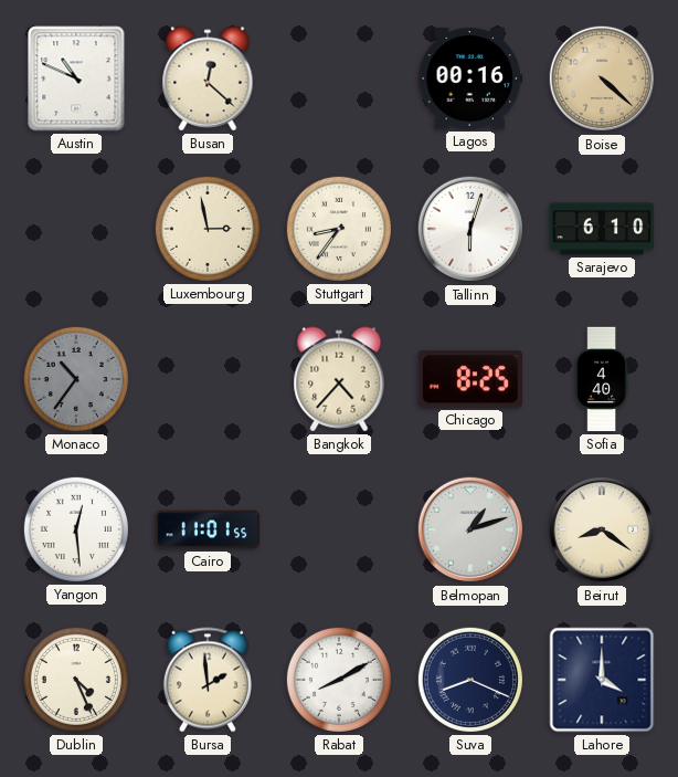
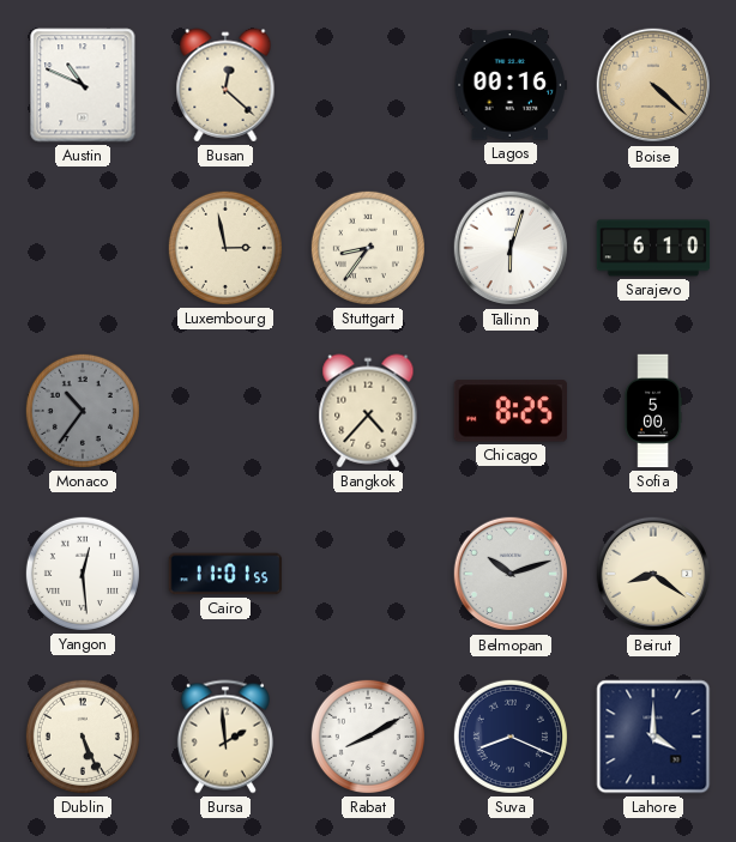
Sofia: 4:40 -> 5:00 (653, 411)
Belmopan: 1:12 -> 10:12 (511, 574)
Dublin: 4:26 -> 5:26 (83, 737)
